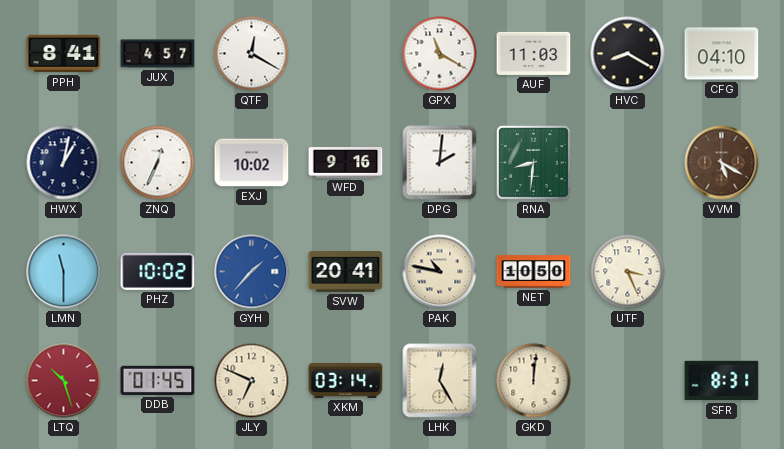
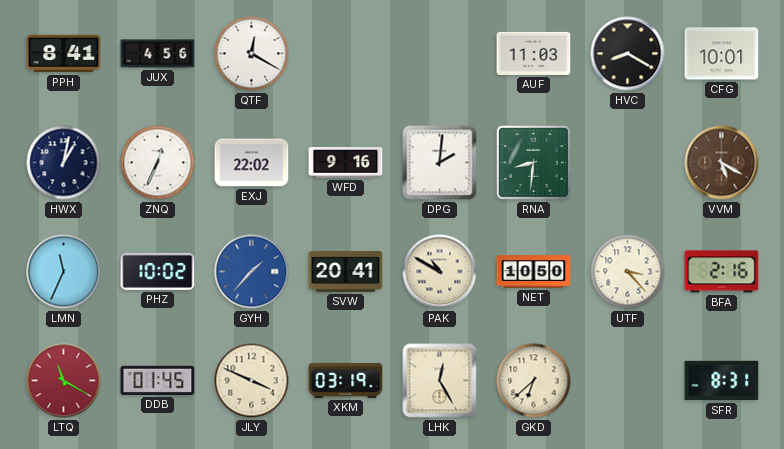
JUX: 4:57 -> 4:56 (158, 54)
GPX: 11:20 -> none (440, 54)
CFG: 04:10 -> 10:01 (722, 54)
EXJ: 10:02 -> 22:02 (252, 163)
LMN: 11:30 -> 11:34 (64, 272)
PAK: 10:47 -> 10:50 (440, 272)
UTF: 3:26 -> 3:23 (628, 272)
BFA: none -> 2:16 (722, 272)
LTQ: 10:27 -> 11:20 (64, 381)
JLY: 6:49 -> 3:49 (252, 381)
XKM: 03:14 -> 03:19 (346, 380)
GKD: 12:01 -> 6:38 (534, 381)
